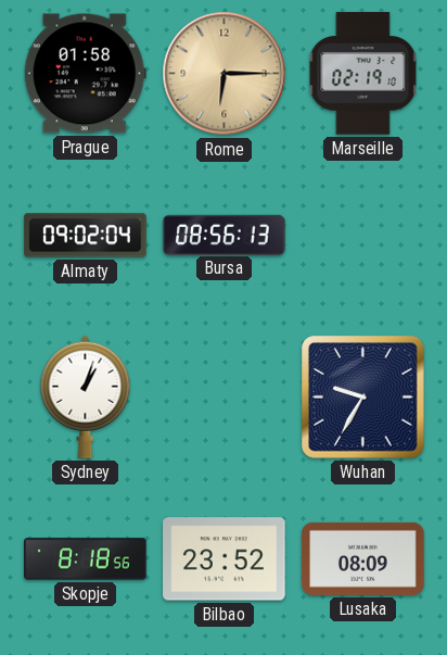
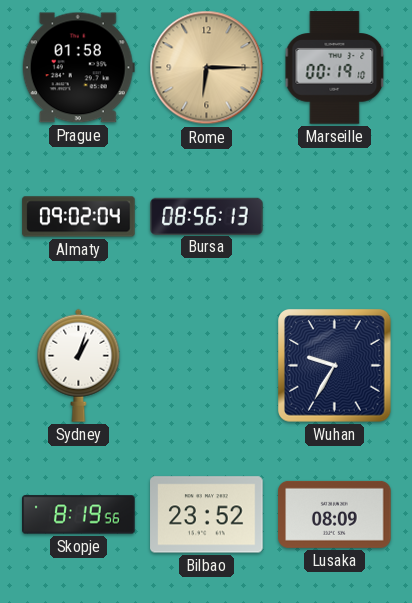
Marseille: 02:19 -> 00:19 (335, 68)
Skopje: 8:18 -> 8:19 (79, 515)
